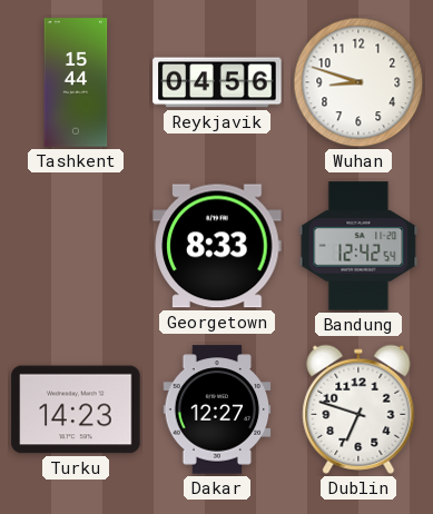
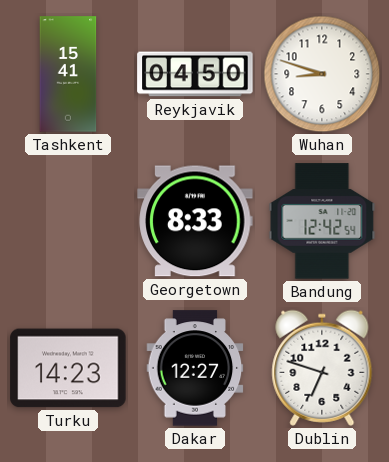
Tashkent: 15:44 -> 15:41 (68, 74)
Reykjavik: 04:56 -> 04:50 (195, 74)
